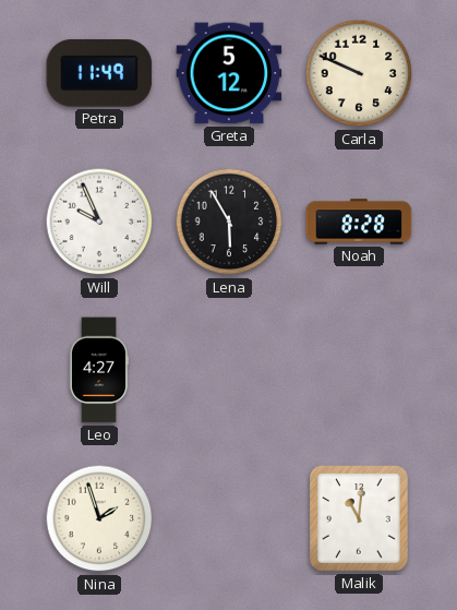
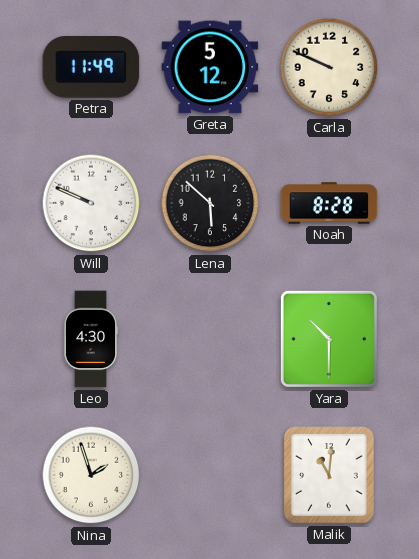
Will: 9:56 -> 9:49 (91, 203)
Lena: 5:55 -> 5:52 (210, 203)
Leo: 4:27 -> 4:30 (91, 339)
Yara: none -> 10:30 (329, 339)
